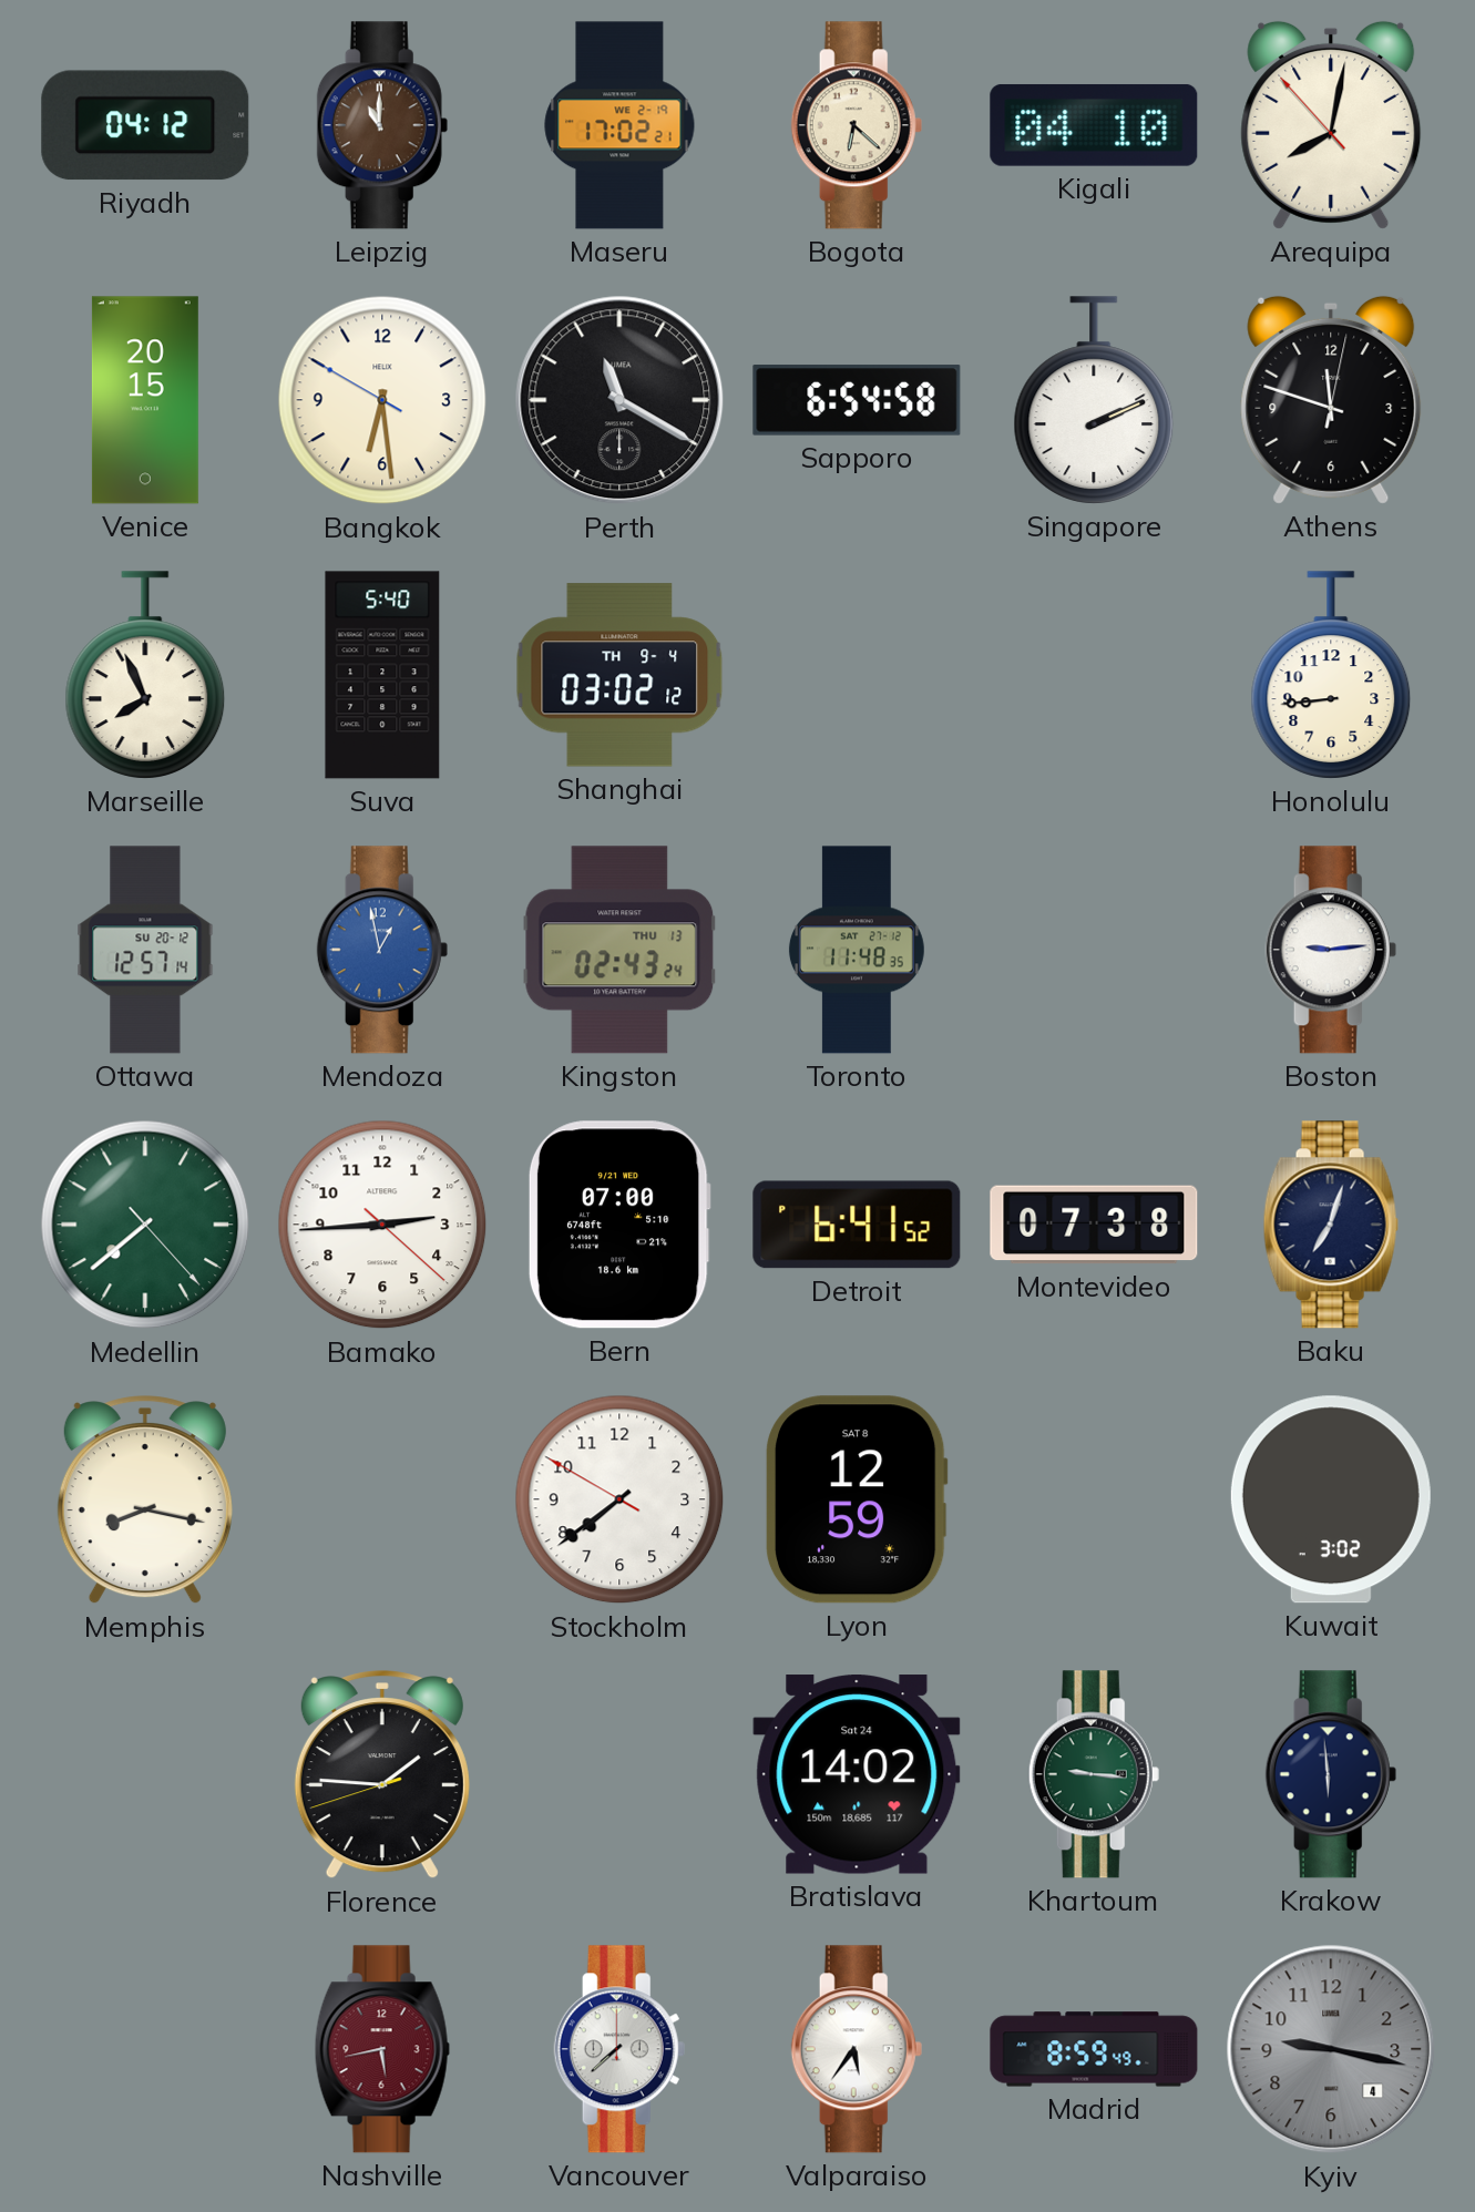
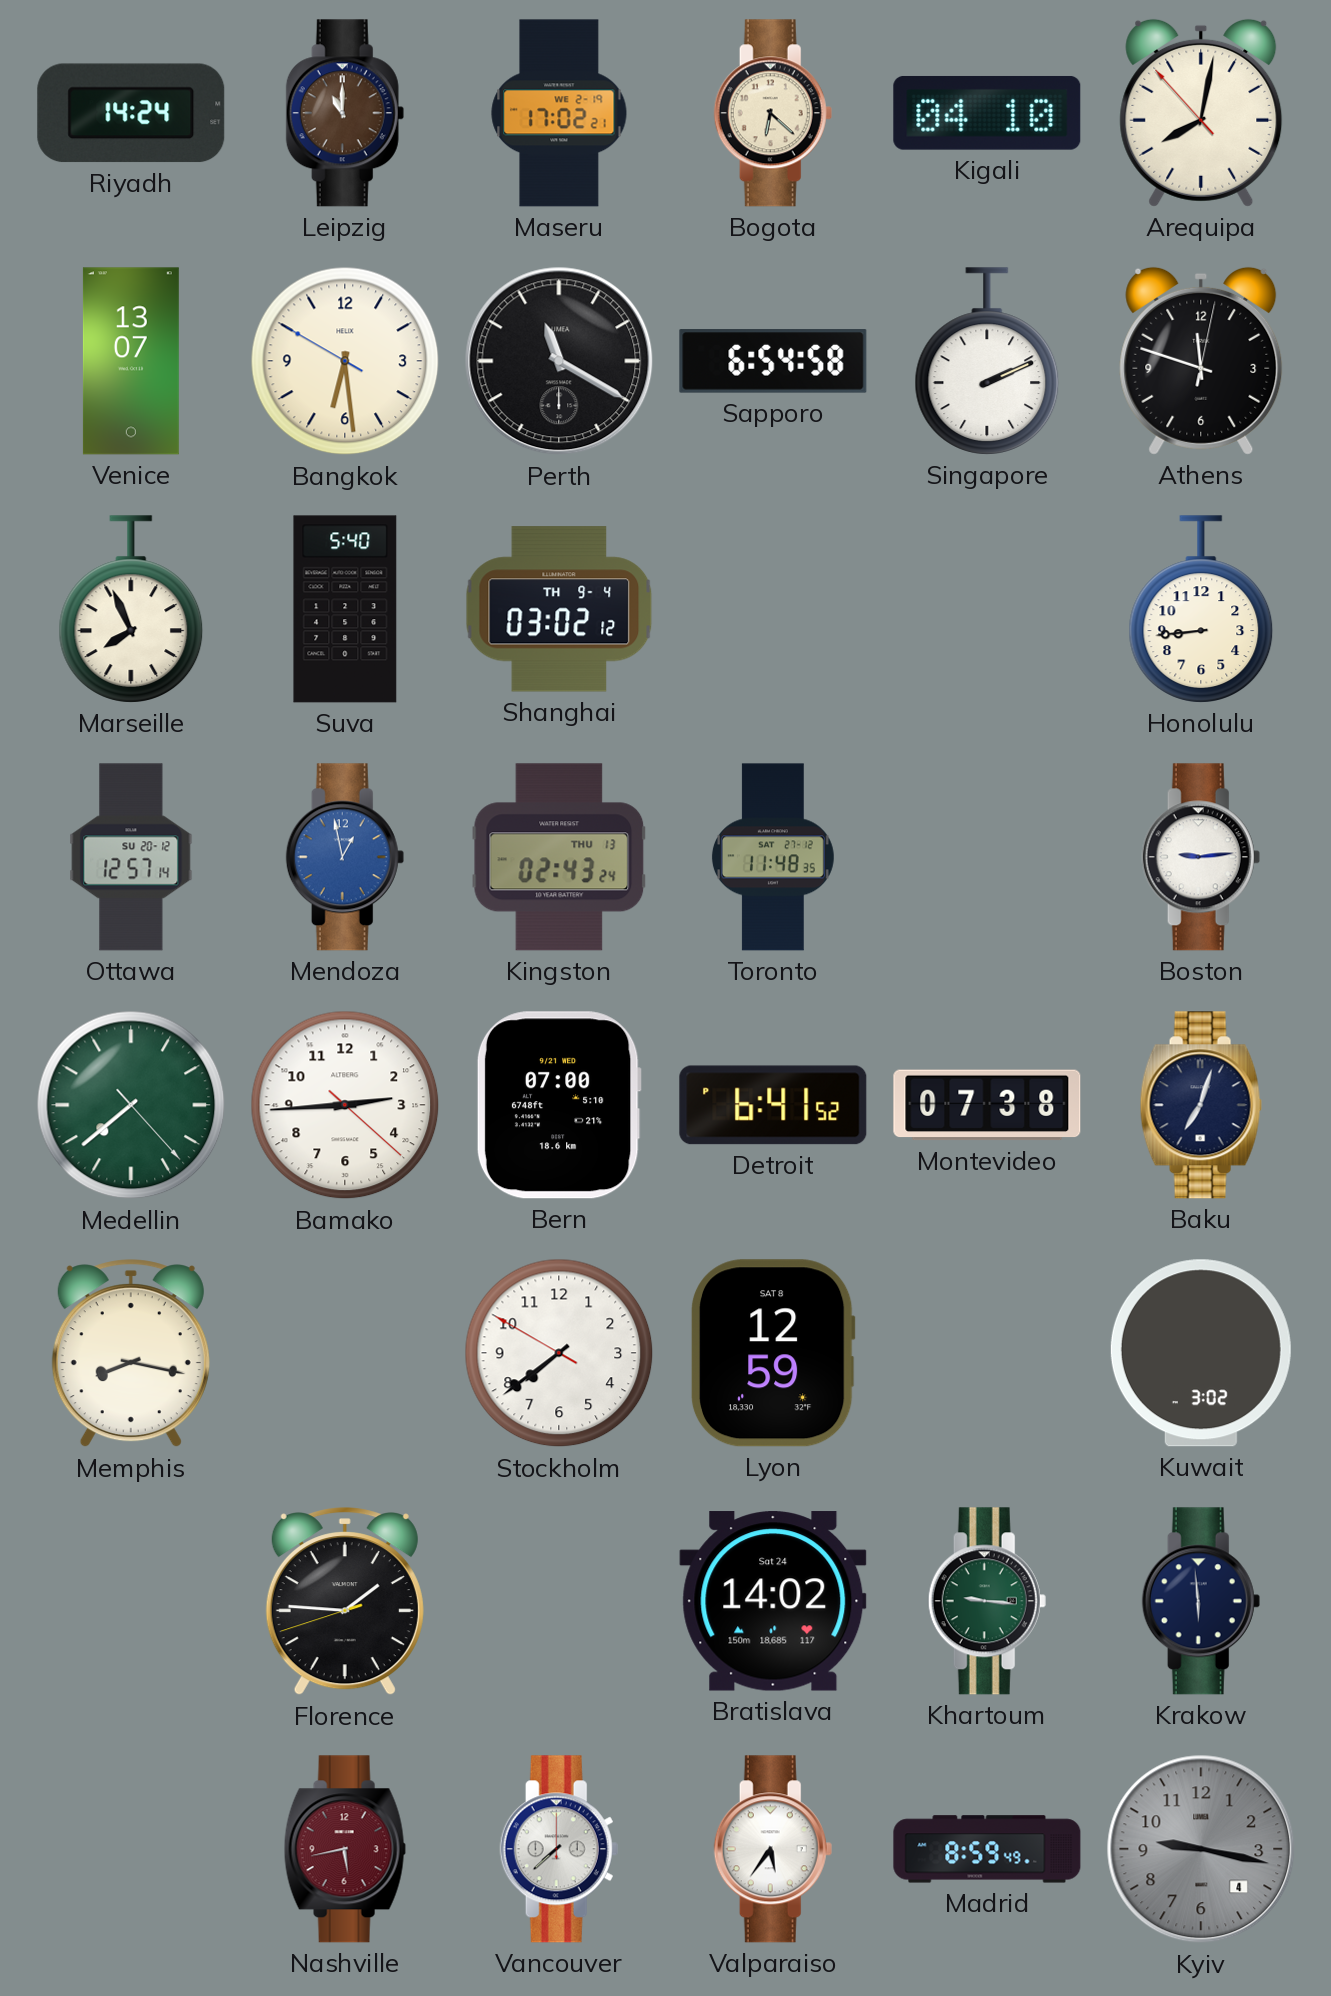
Riyadh: 04:12 -> 14:24 (131, 113)
Venice: 20:15 -> 13:07 (131, 361)
